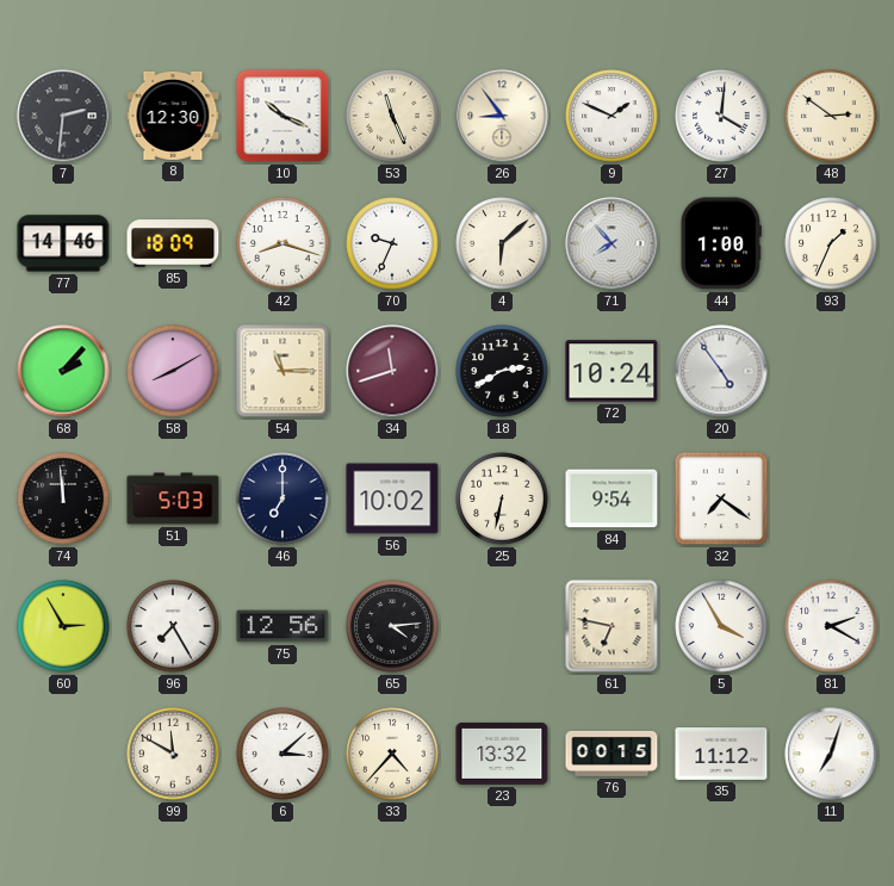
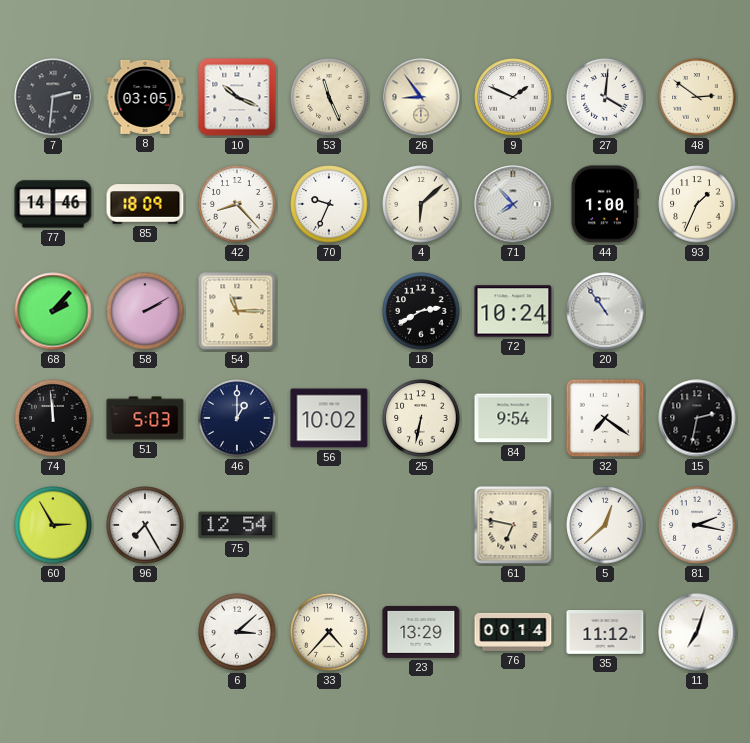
8: 12:30 -> 03:05 (145, 97)
42: 8:18 -> 8:23 (237, 204)
58: 8:10 -> 2:10 (145, 311)
34: 11:42 -> none (392, 371)
20: 4:54 -> 10:54 (605, 311)
46: 7:00 -> 1:00 (237, 418)
15: none -> 2:32 (697, 418)
75: 12:56 -> 12:54 (237, 525)
65: 4:14 -> none (392, 626)
5: 3:55 -> 12:38 (605, 525)
81: 2:20 -> 2:17 (697, 525)
99: 11:50 -> none (173, 754)
23: 13:32 -> 13:29 (421, 632)
76: 00:15 -> 00:14 (513, 632)
